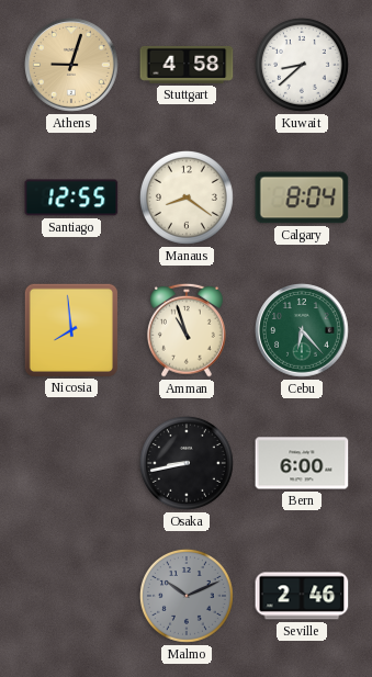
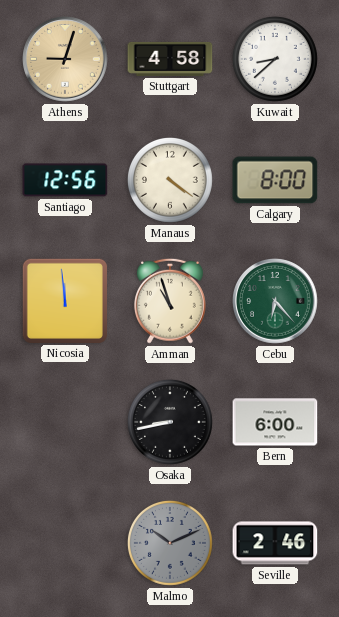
Santiago: 12:55 -> 12:56 (65, 180)
Manaus: 8:21 -> 4:21 (170, 180)
Calgary: 8:04 -> 8:00 (275, 180)
Nicosia: 7:59 -> 11:59 (64, 300)
